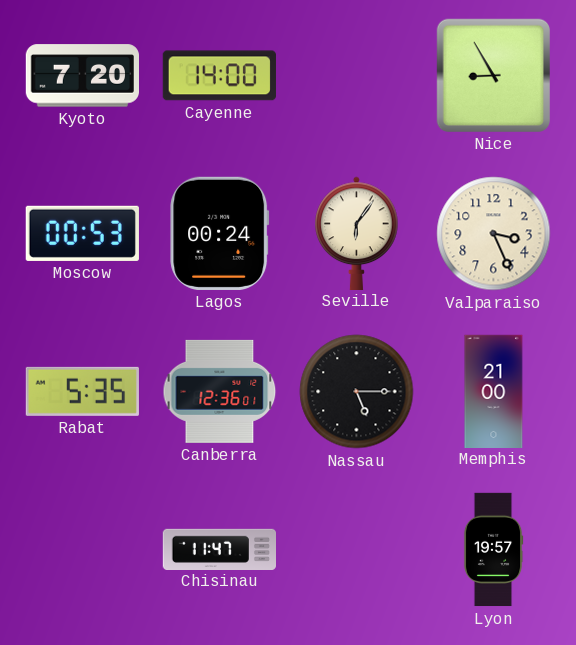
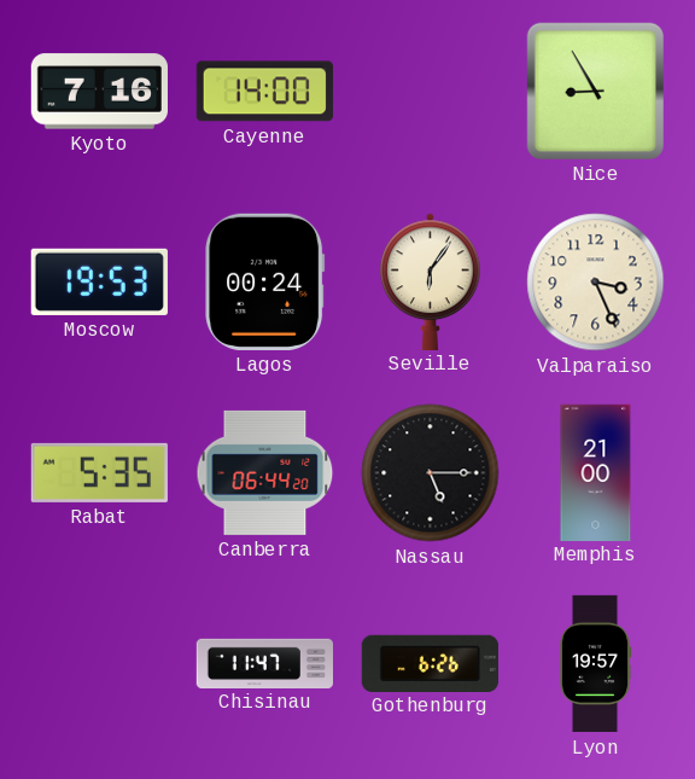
Kyoto: 7:20 -> 7:16 (99, 92)
Moscow: 00:53 -> 19:53 (99, 281)
Canberra: 12:36 -> 06:44 (265, 472)
Gothenburg: none -> 6:26 (430, 663)
